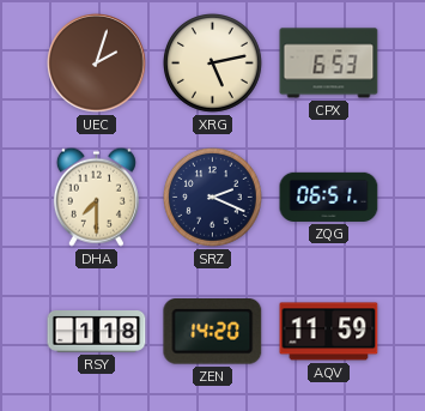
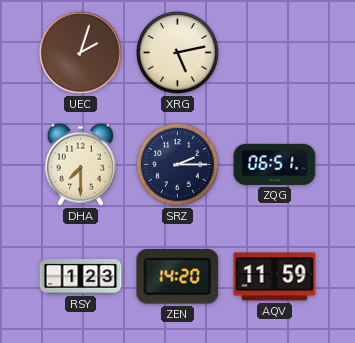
CPX: 6:53 -> none (329, 64)
SRZ: 2:19 -> 2:15 (178, 165)
RSY: 1:18 -> 1:23 (81, 277)
